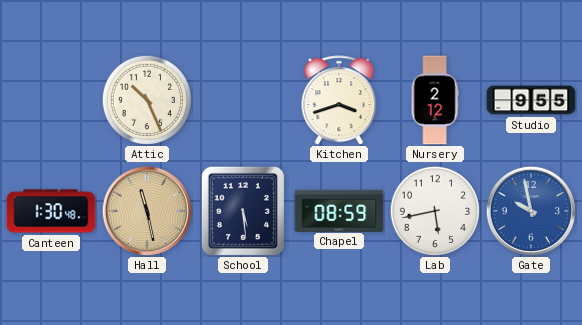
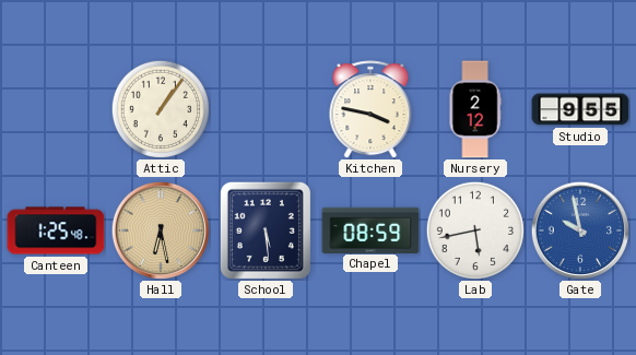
Attic: 10:26 -> 1:06 (161, 109)
Kitchen: 3:42 -> 3:47 (370, 109)
Canteen: 1:30 -> 1:25 (56, 230)
Hall: 11:28 -> 6:28 (161, 230)
